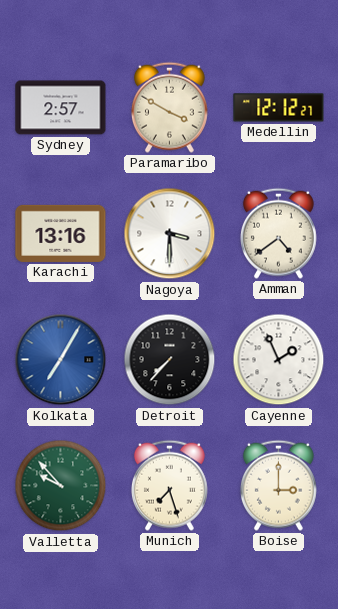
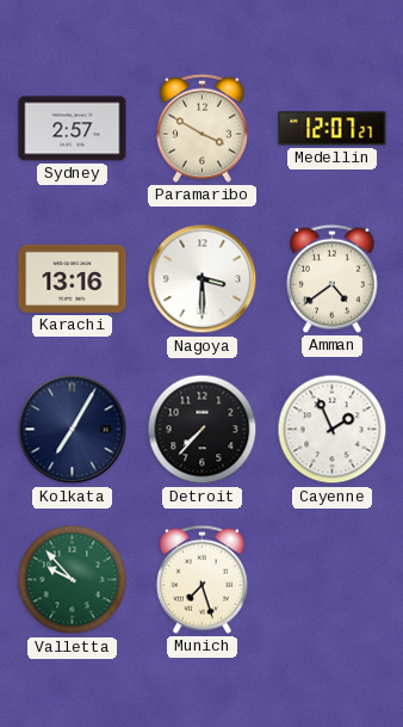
Medellin: 12:12 -> 12:07 (333, 129)
Kolkata dial: blue -> navy (73, 430)
Boise: 3:00 -> none (278, 485)
